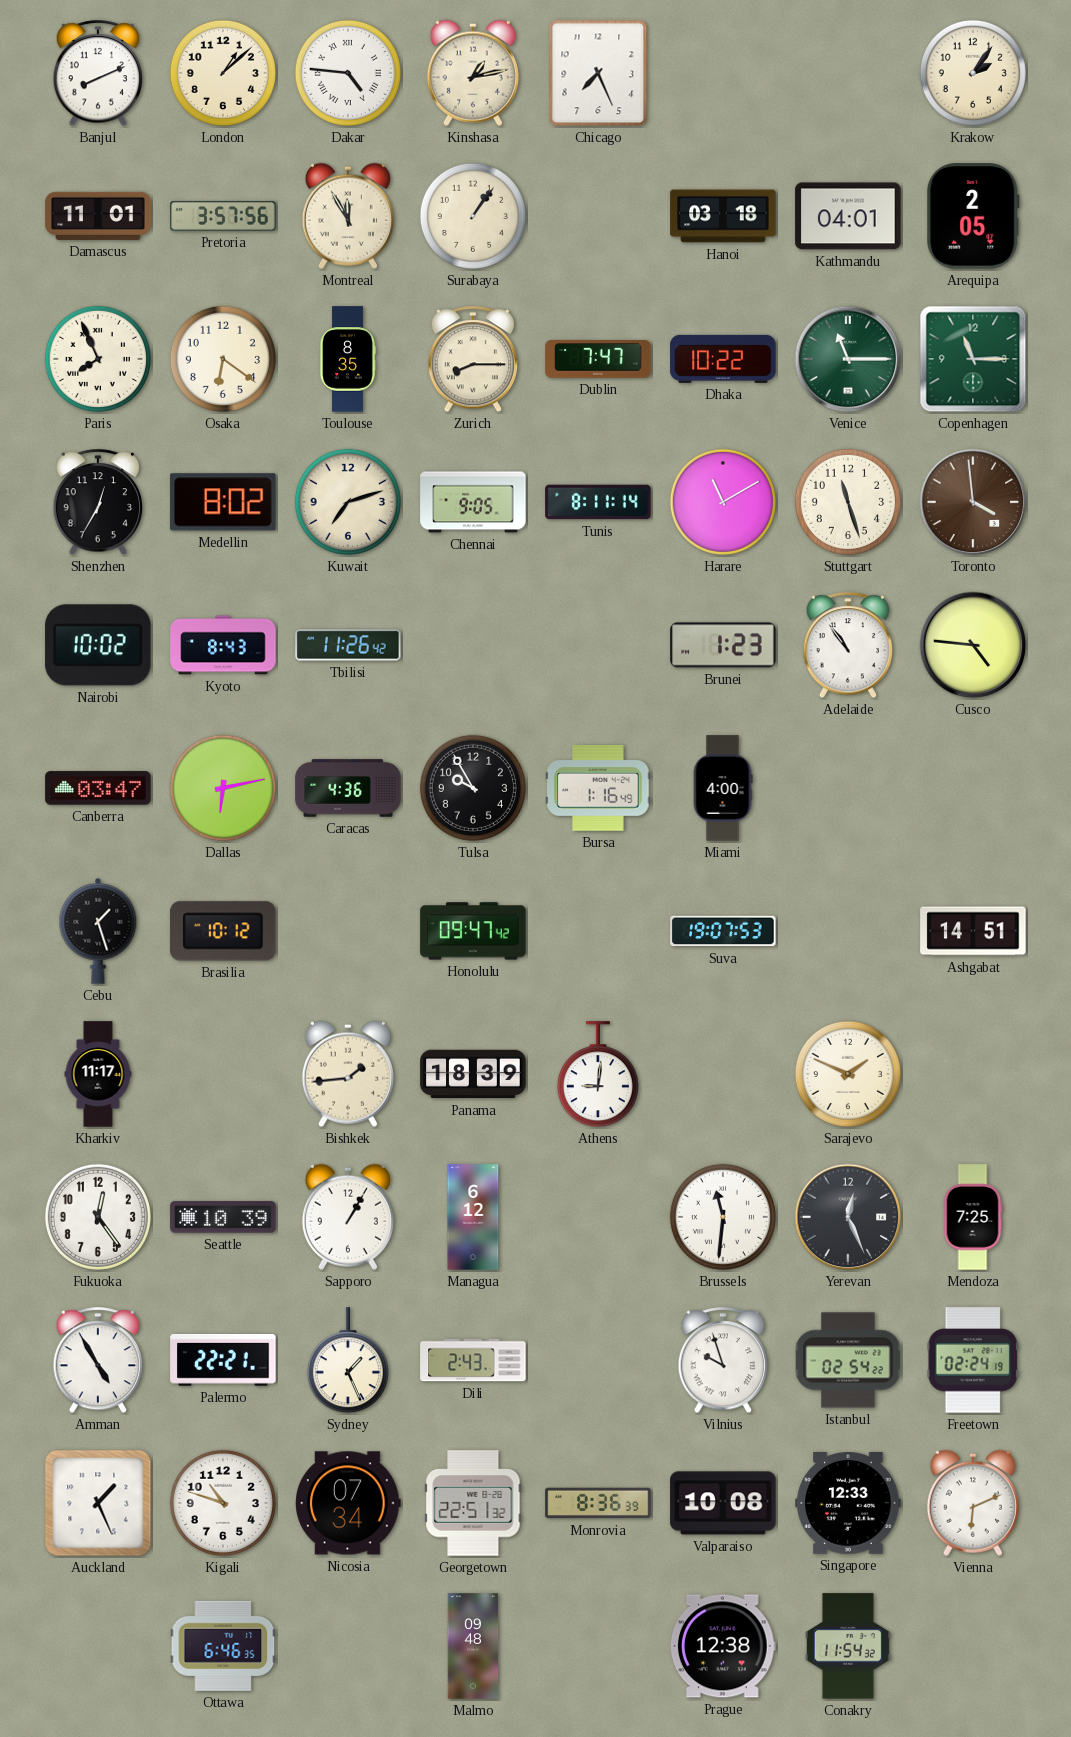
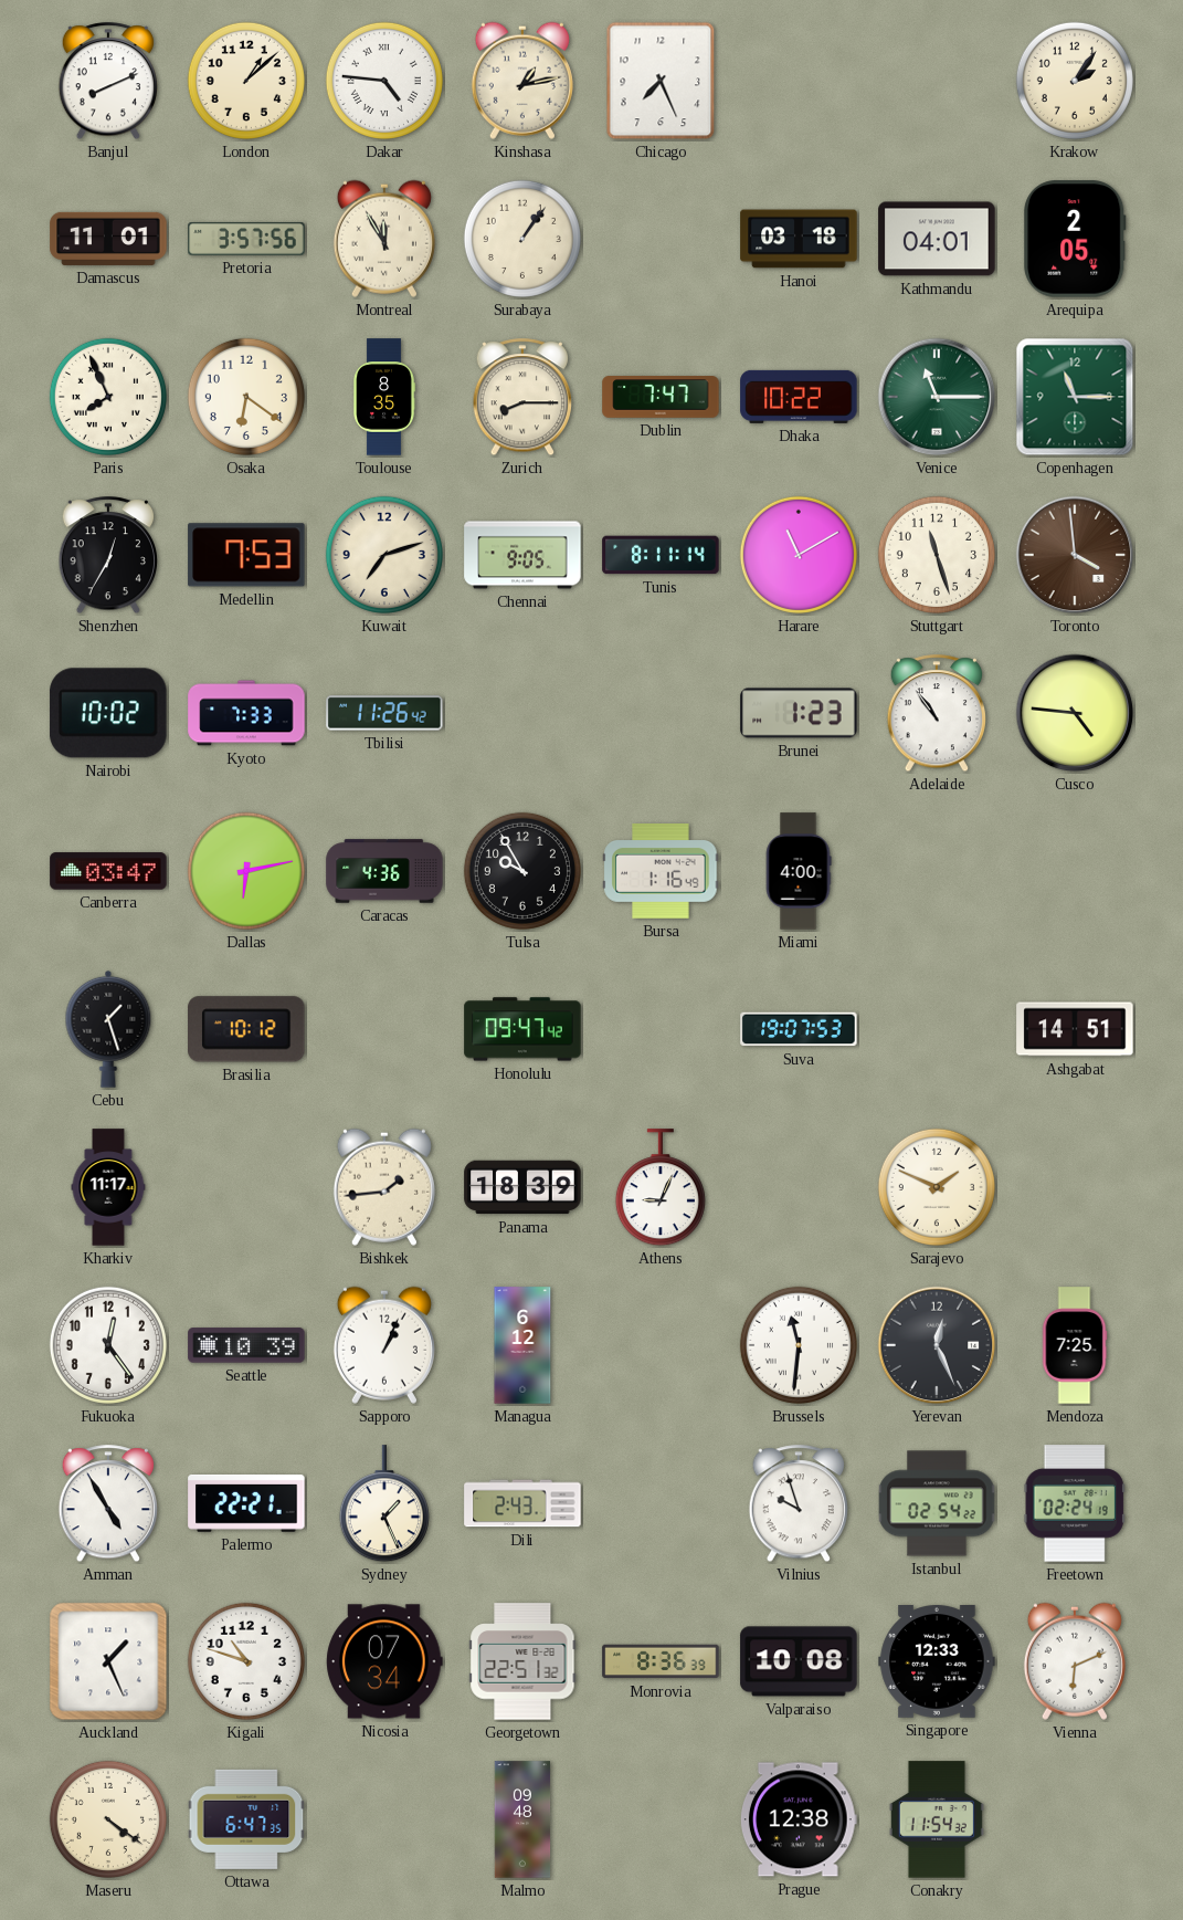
Medellin: 8:02 -> 7:53 (246, 555)
Kyoto: 8:43 -> 7:33 (246, 713)
Athens: 9:01 -> 9:04 (661, 1188)
Sapporo: 1:05 -> 1:04 (384, 1345)
Maseru: none -> 4:21 (108, 1819)
Ottawa: 6:46 -> 6:47 (246, 1819)
